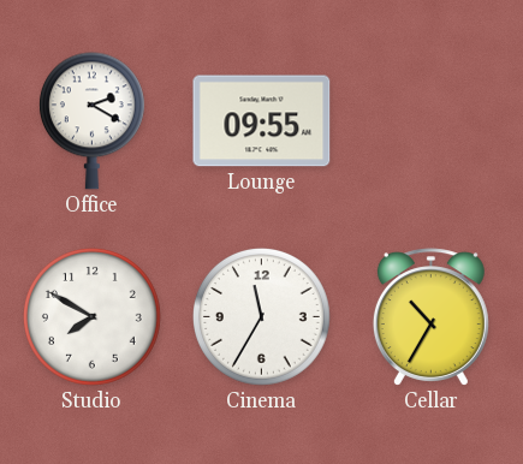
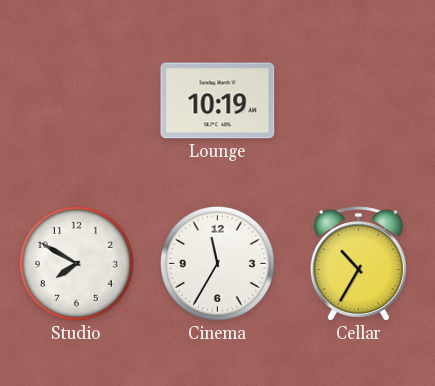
Office: 2:20 -> none (91, 121)
Lounge: 09:55 -> 10:19 (218, 101)
